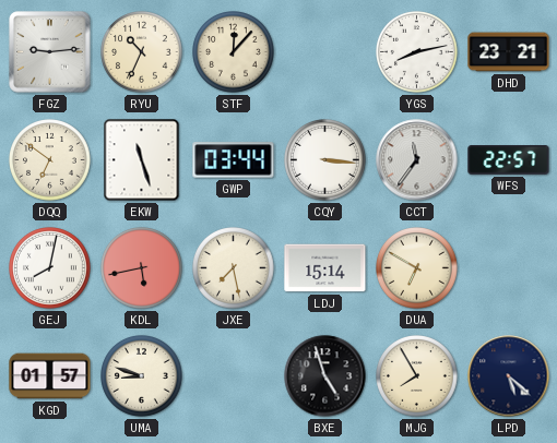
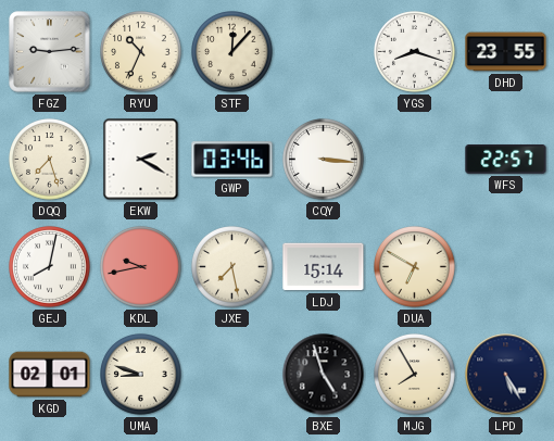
YGS: 8:13 -> 8:18 (415, 52)
DHD: 23:21 -> 23:55 (506, 52)
DQQ: 6:51 -> 7:27 (50, 160)
EKW: 11:27 -> 2:20 (141, 160)
GWP: 03:44 -> 03:46 (232, 160)
CCT: 11:36 -> none (417, 160)
KDL: 5:43 -> 9:43 (141, 267)
KGD: 01:57 -> 02:01 (50, 375)
LPD: 5:22 -> 5:25 (506, 375)
